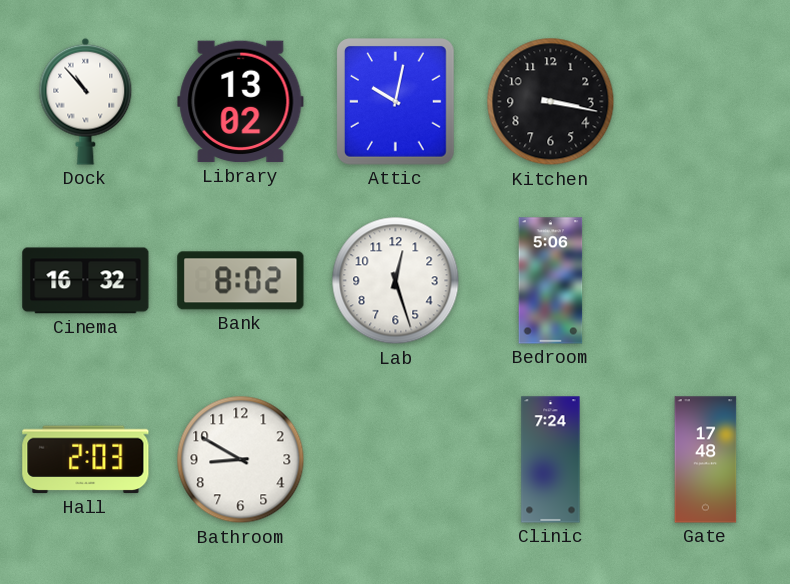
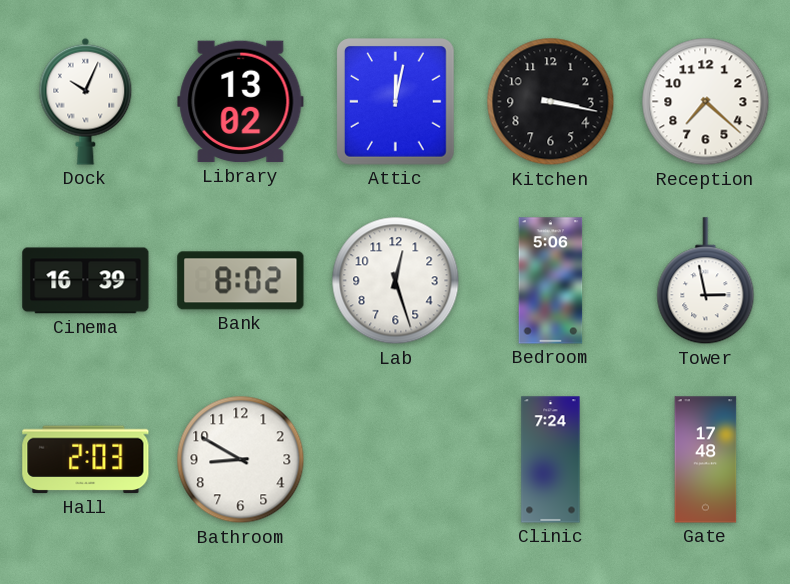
Dock: 10:53 -> 10:04 (86, 101)
Attic: 10:02 -> 12:02 (396, 102)
Reception: none -> 7:22 (706, 102)
Cinema: 16:32 -> 16:39 (86, 281)
Tower: none -> 2:58 (706, 281)
